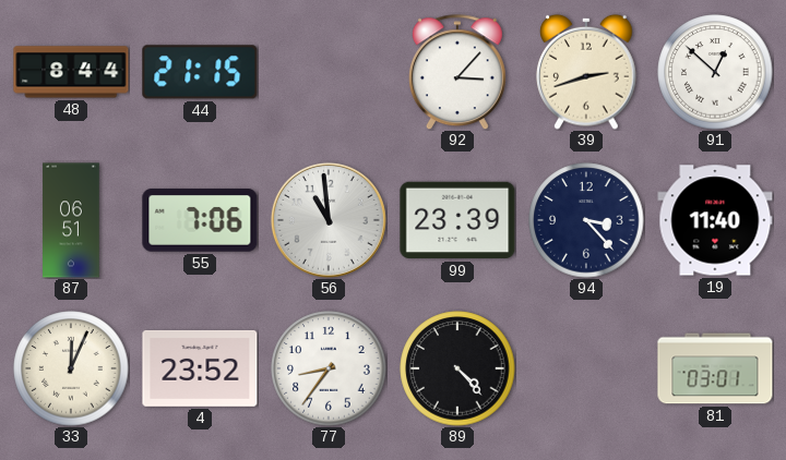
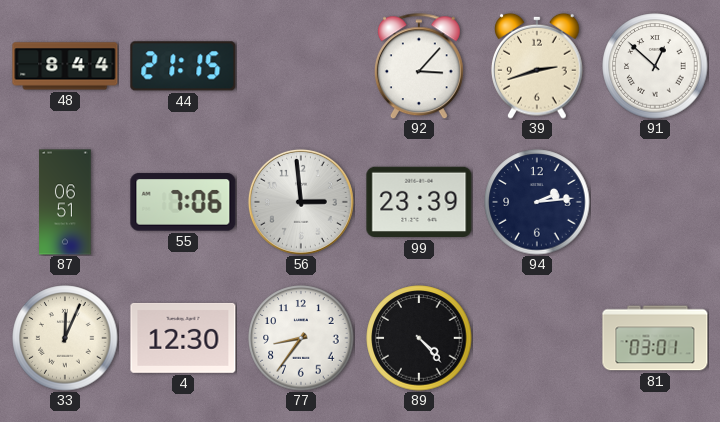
56: 10:59 -> 2:59 (301, 202)
94: 3:23 -> 2:14 (537, 202)
19: 11:40 -> none (715, 220)
4: 23:52 -> 12:30 (183, 338)
